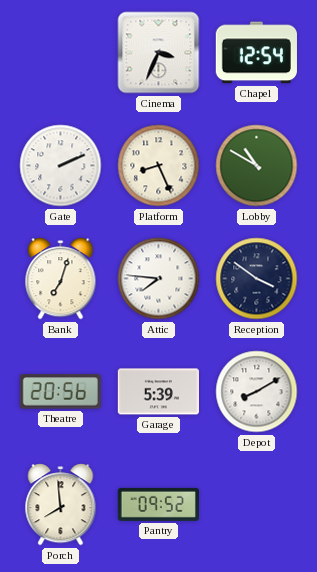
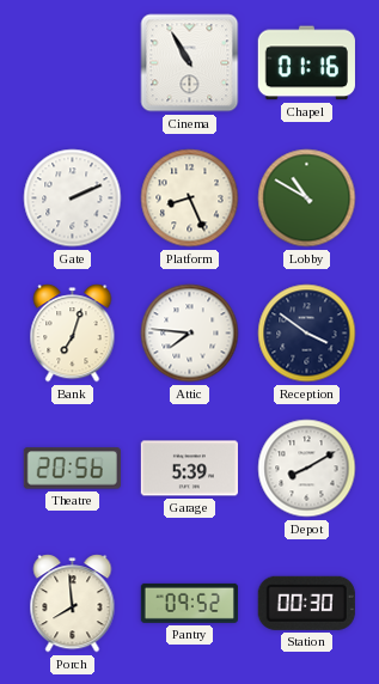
Cinema: 3:34 -> 10:55 (190, 63)
Chapel: 12:54 -> 01:16 (306, 63)
Station: none -> 00:30 (306, 603)
